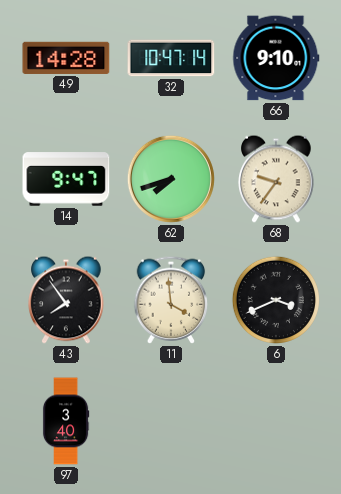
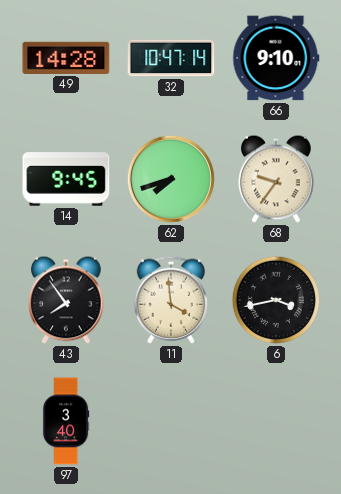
14: 9:47 -> 9:45 (66, 179)
6: 3:41 -> 3:43 (276, 300)
